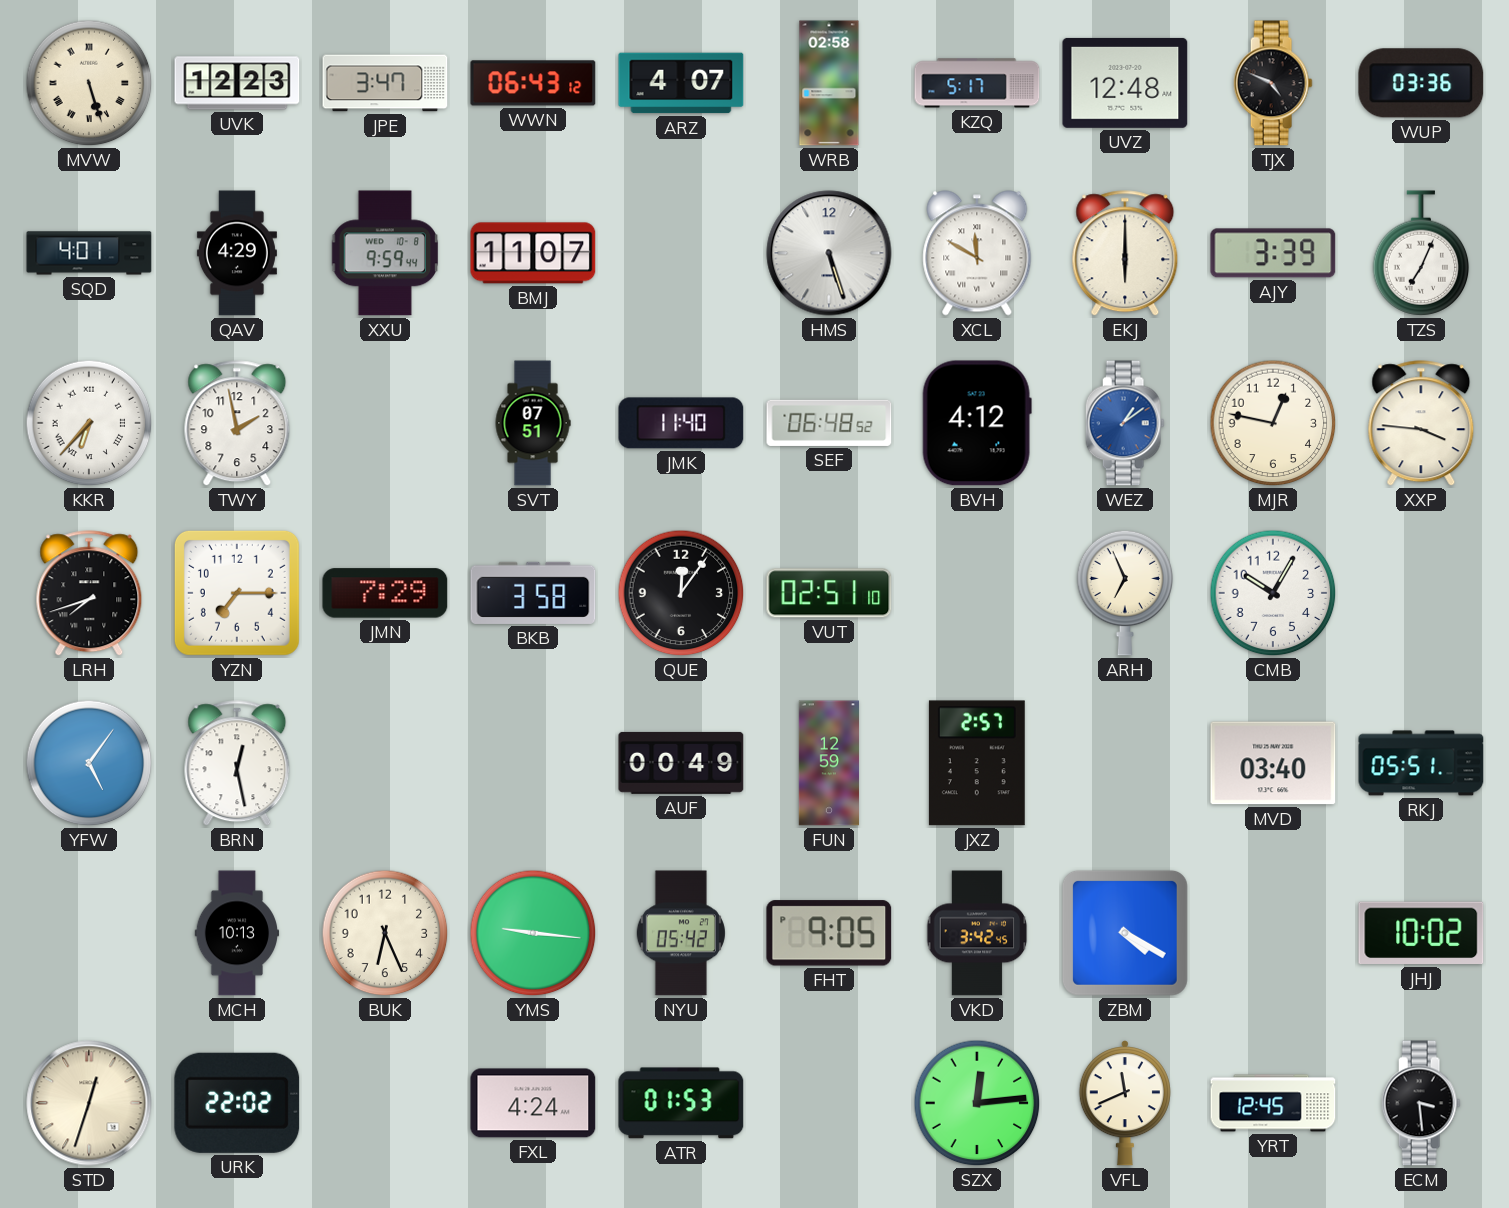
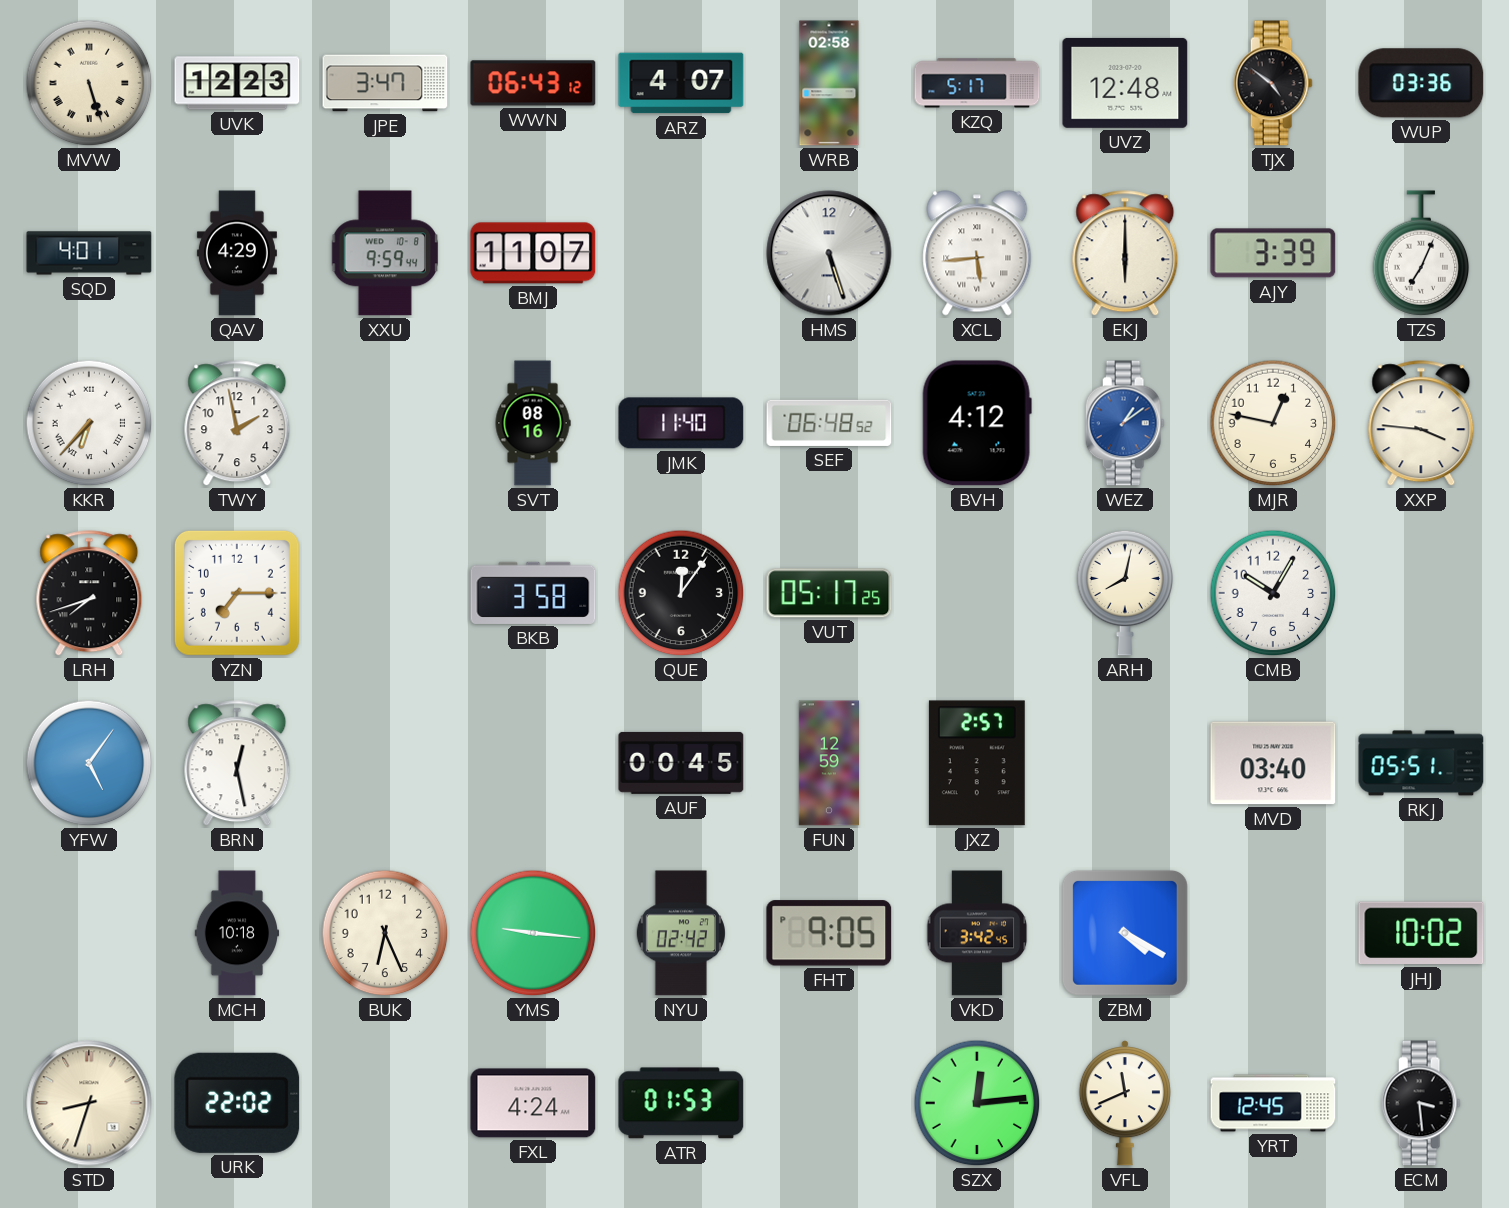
TJX: 4:49 -> 4:51 (1273, 83)
XCL: 11:50 -> 5:44 (977, 253)
SVT: 07:51 -> 08:16 (533, 423)
JMN: 7:29 -> none (385, 593)
VUT: 02:51 -> 05:17 (829, 593)
ARH: 6:56 -> 8:02 (1125, 593)
AUF: 00:49 -> 00:45 (681, 763)
MCH: 10:13 -> 10:18 (237, 933)
NYU: 05:42 -> 02:42 (681, 933)
STD: 12:33 -> 8:33 (89, 1103)
